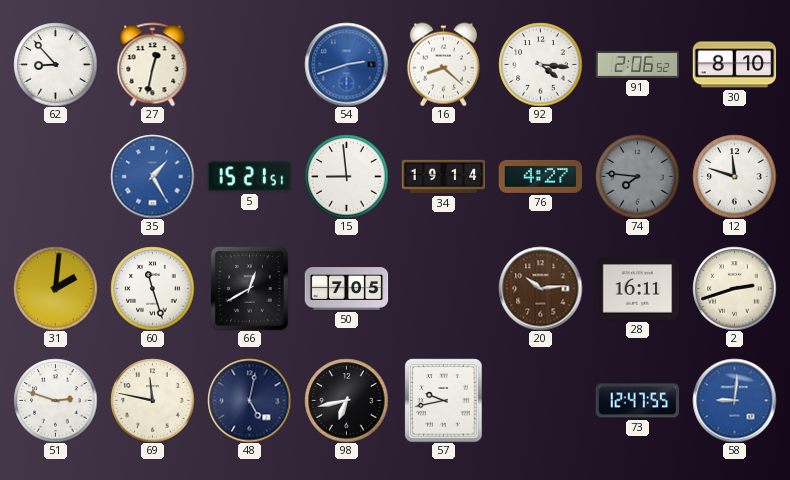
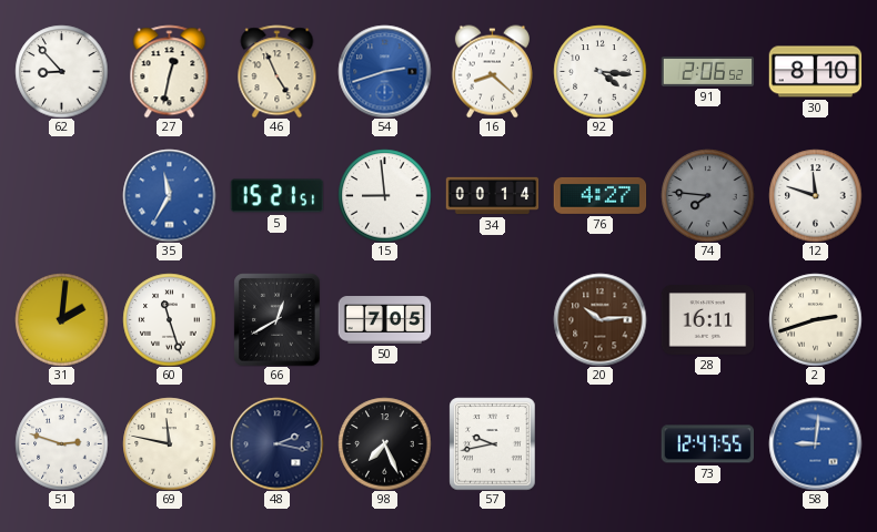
46: none -> 4:56 (278, 71)
35: 1:25 -> 11:35 (169, 195)
34: 19:14 -> 00:14 (492, 196)
48: 5:02 -> 2:17 (276, 443)
98: 6:43 -> 7:26 (384, 443)
